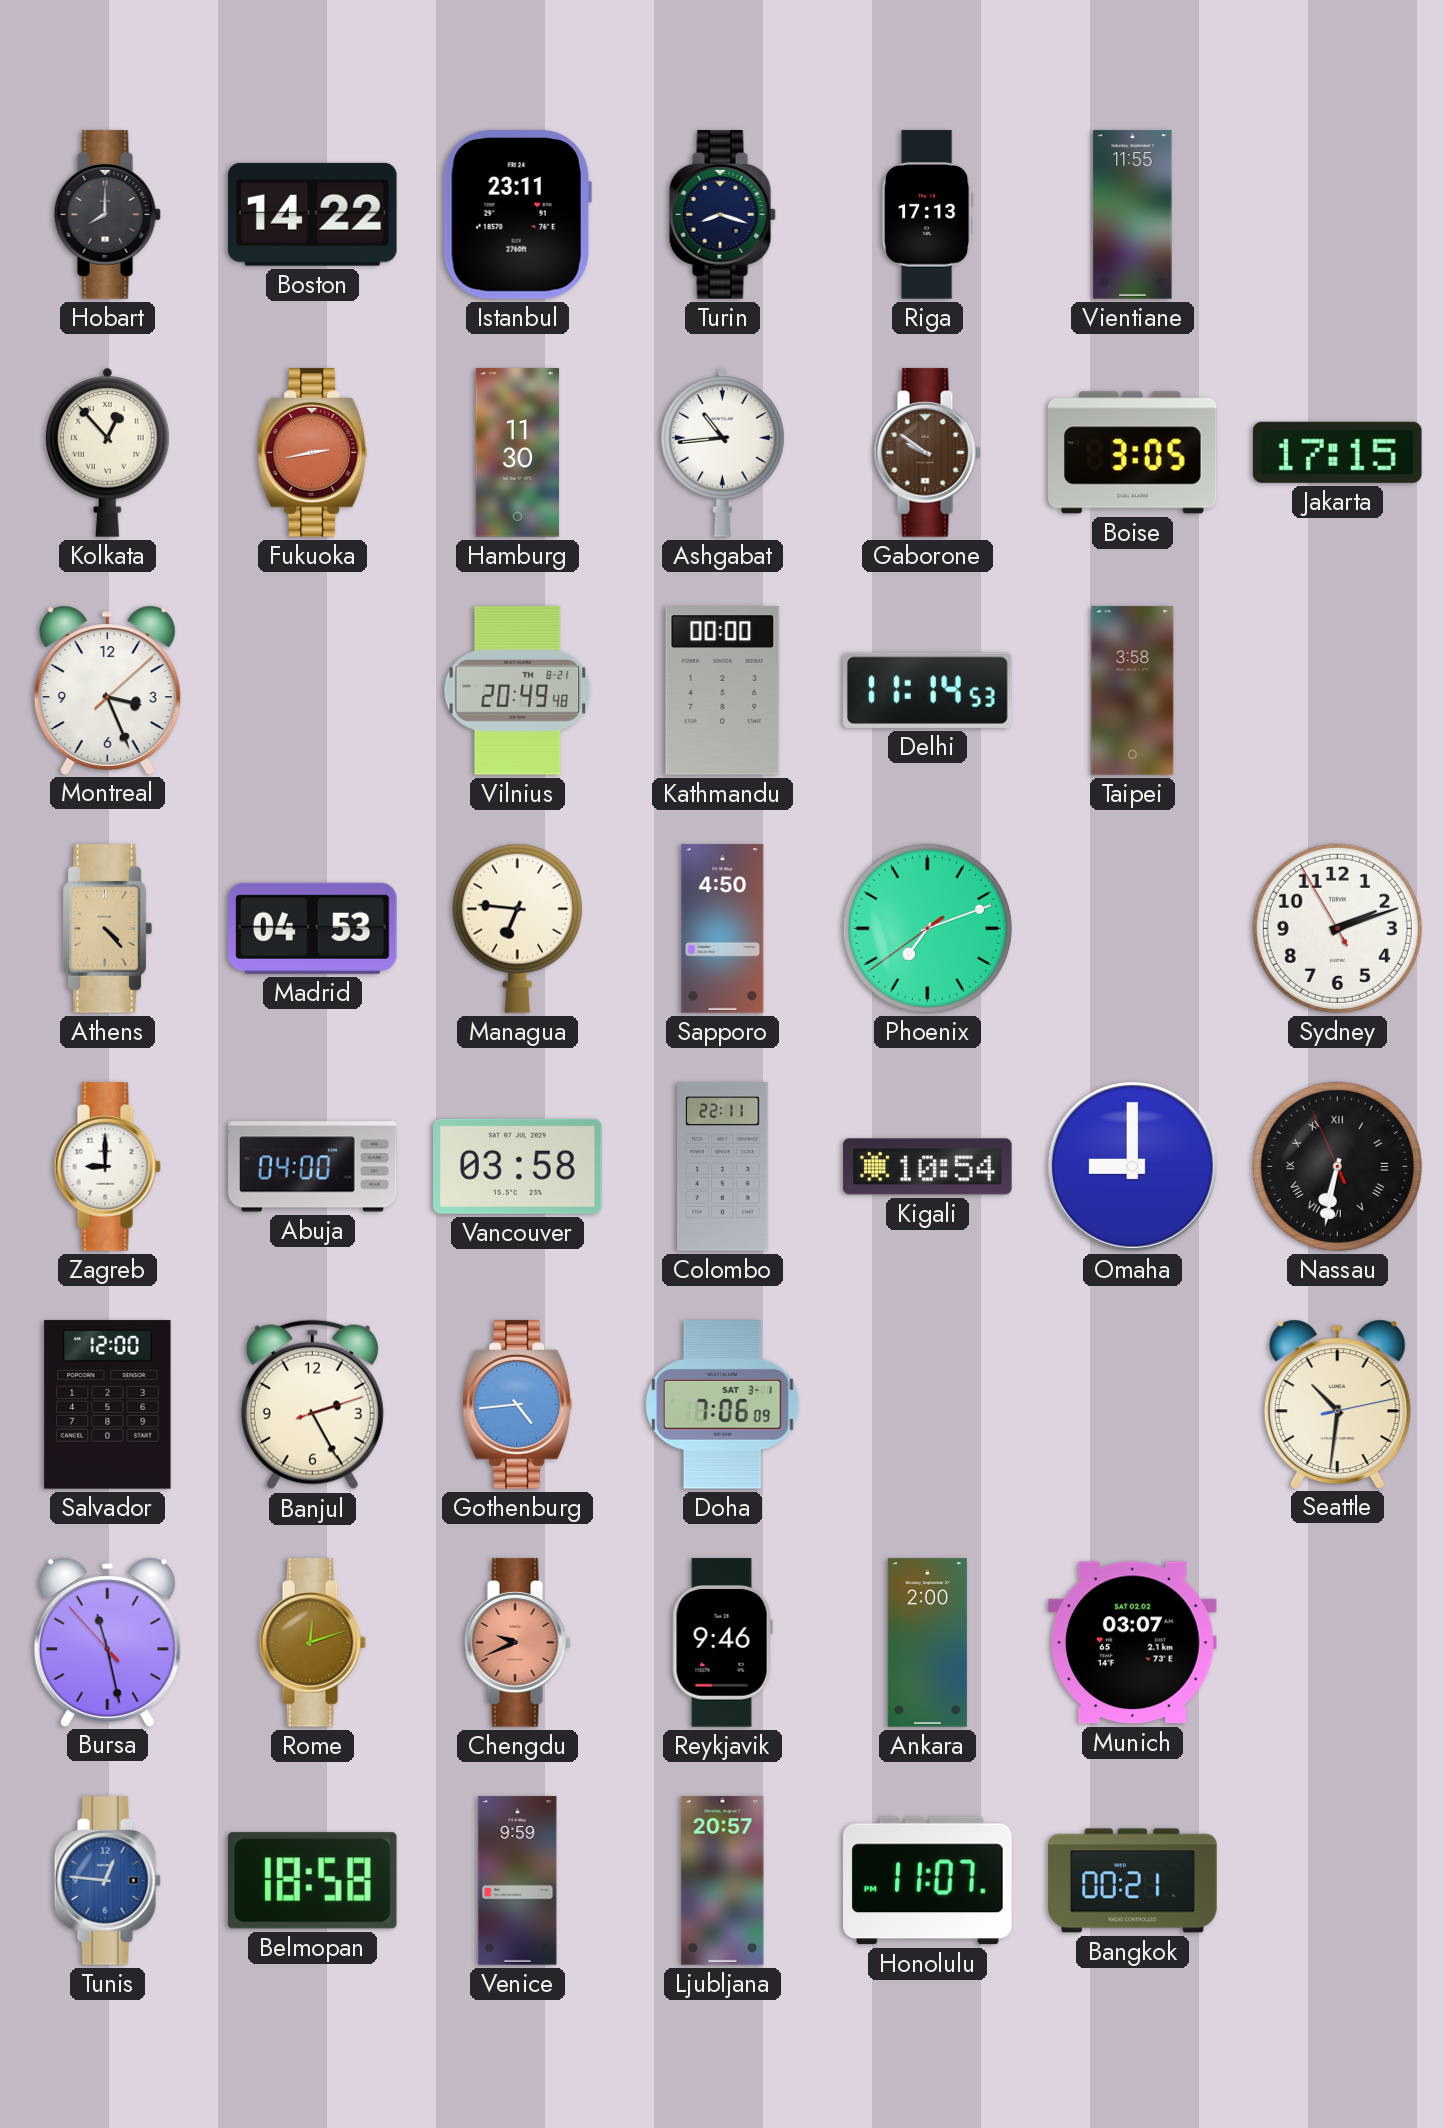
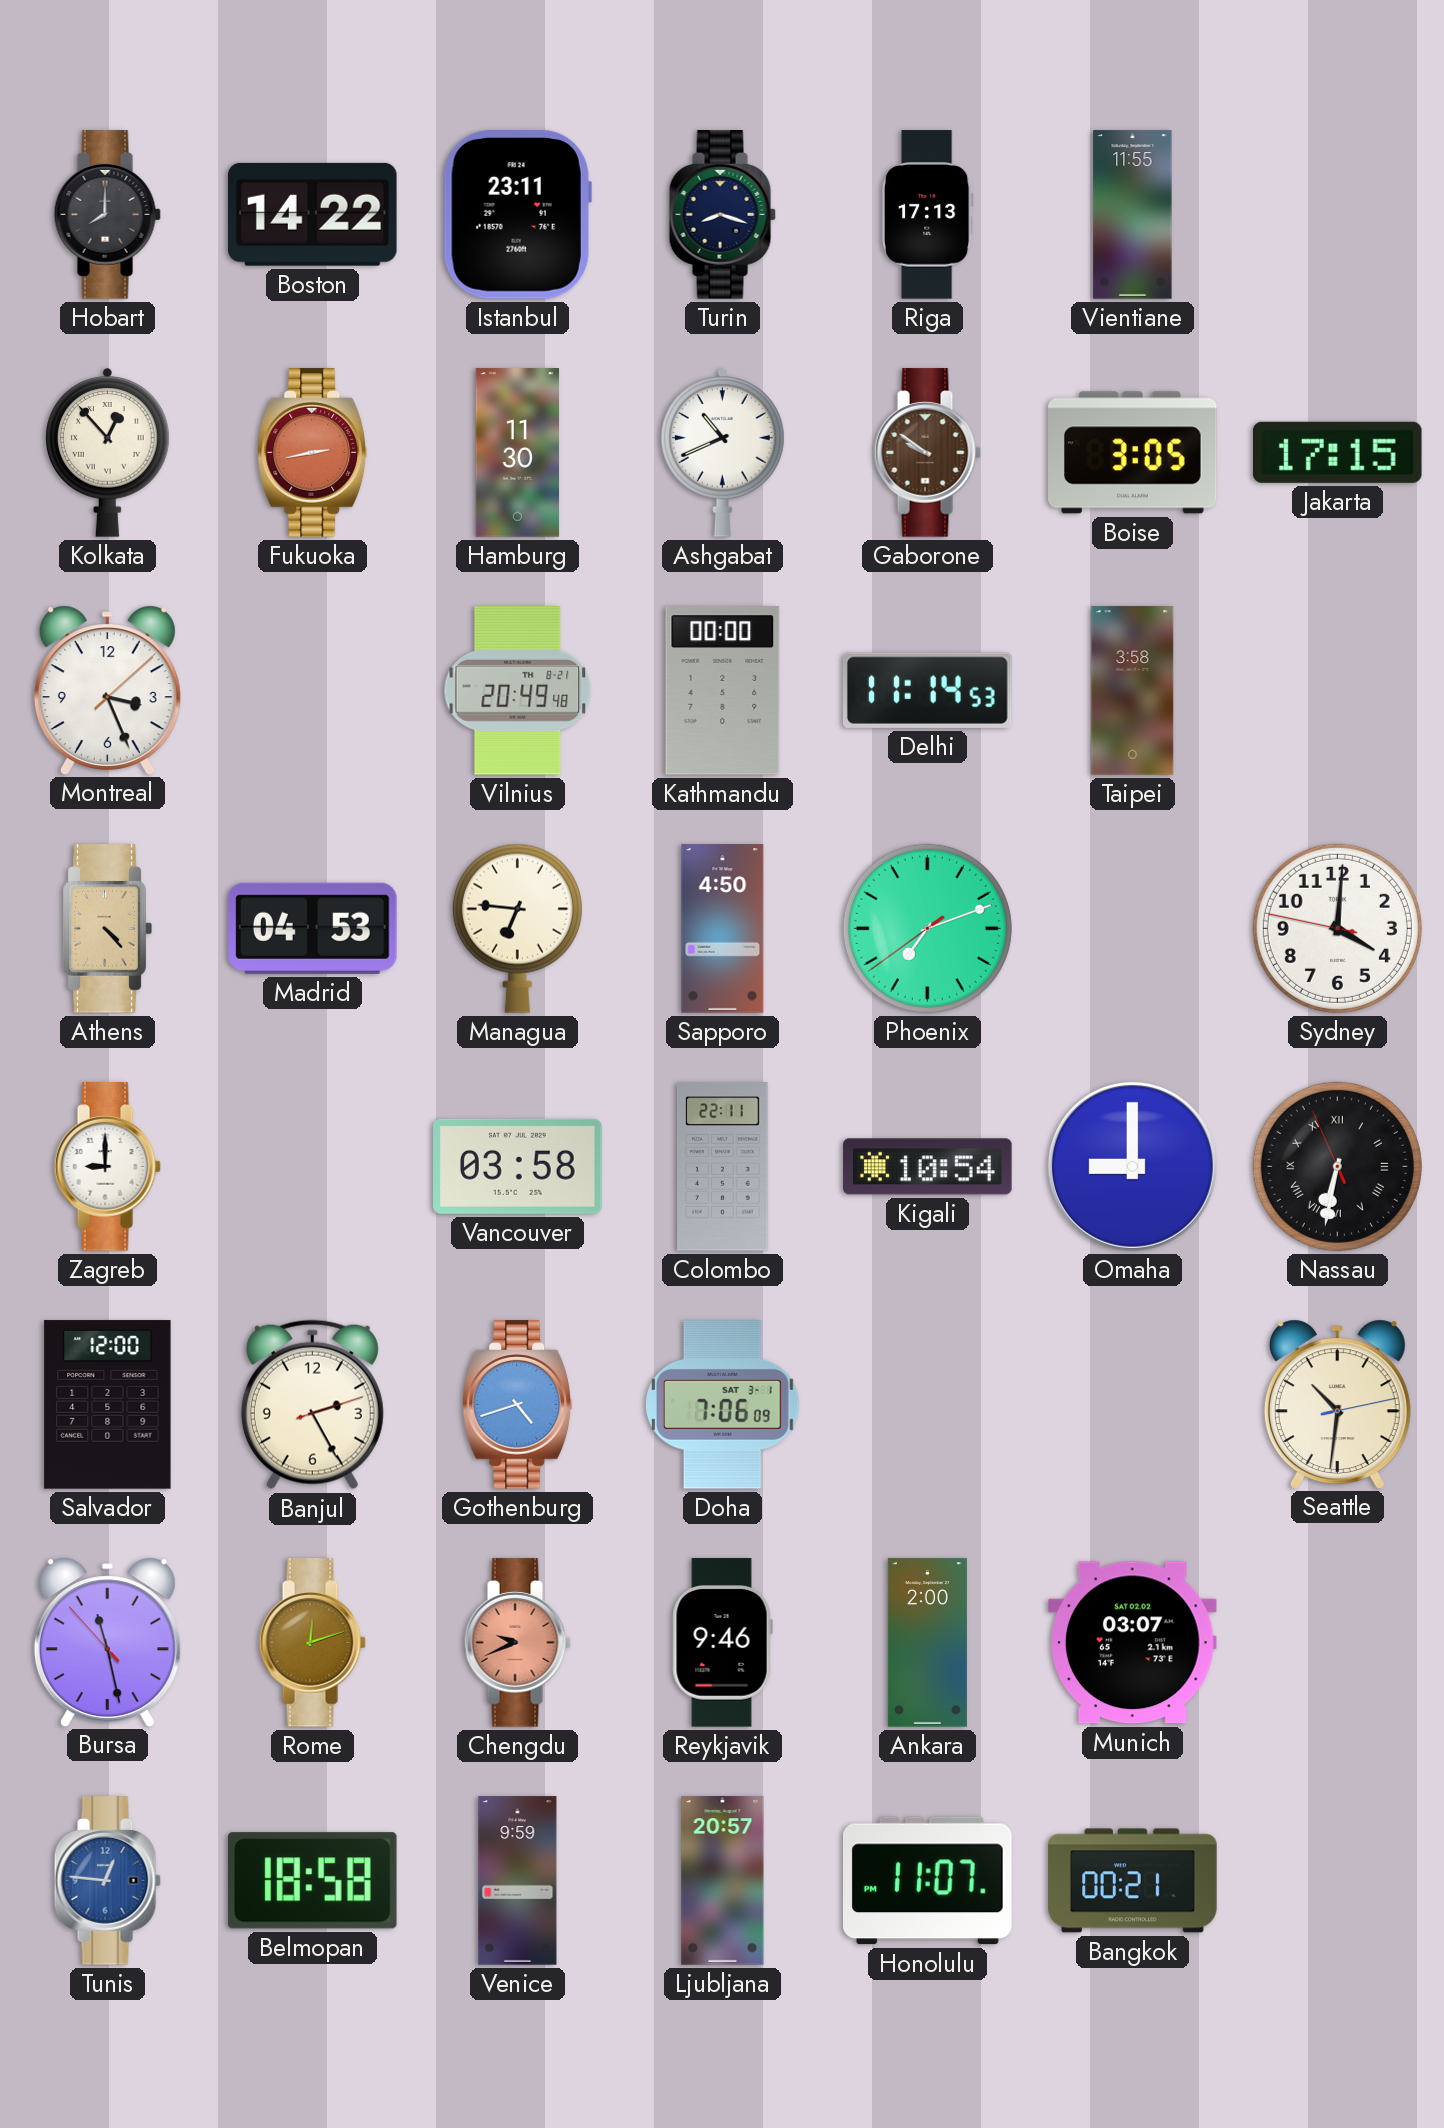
Ashgabat: 10:44 -> 10:41 (723, 453)
Sydney: 2:11 -> 4:00 (1337, 928)
Abuja: 04:00 -> none (313, 1167)
Gothenburg: 4:44 -> 4:42 (518, 1405)
